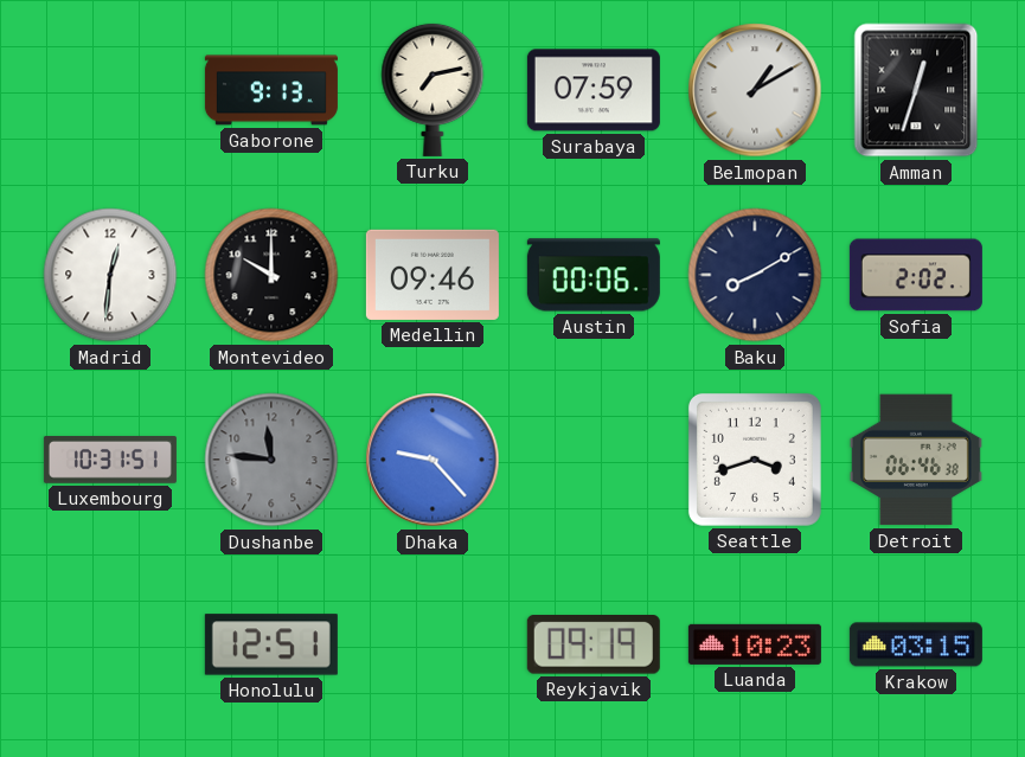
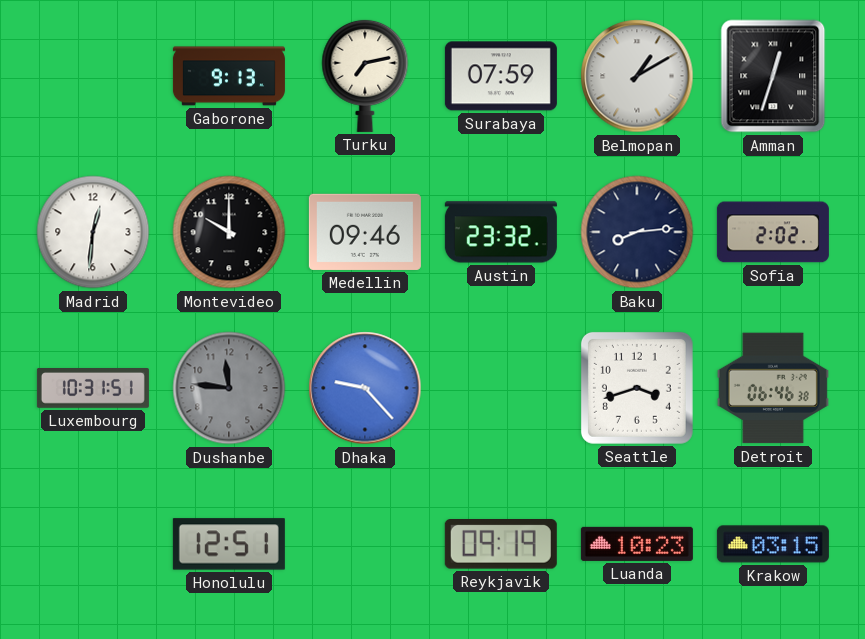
Austin: 00:06 -> 23:32 (501, 232)
Baku: 8:10 -> 8:14 (637, 232)
